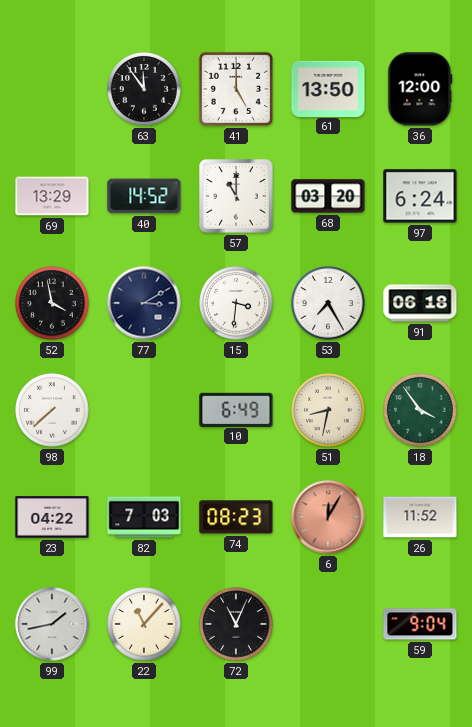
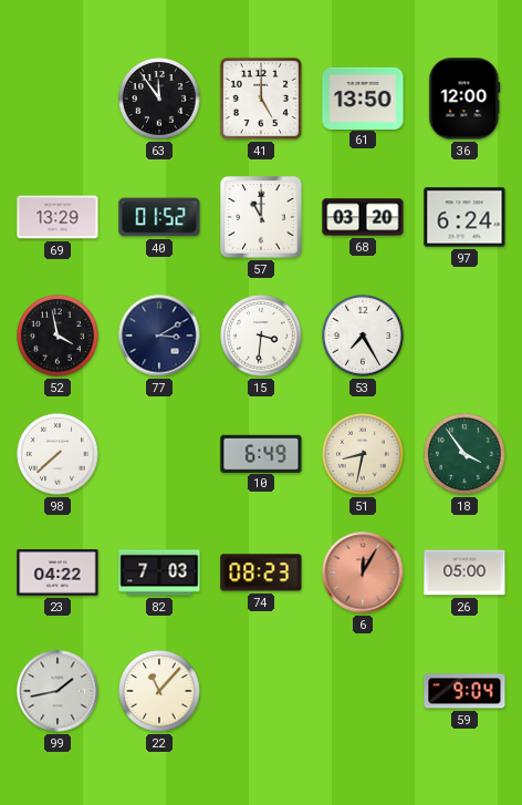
40: 14:52 -> 01:52 (159, 217)
91: 06:18 -> none (420, 303)
26: 11:52 -> 05:00 (464, 572)
72: 11:04 -> none (236, 624)
